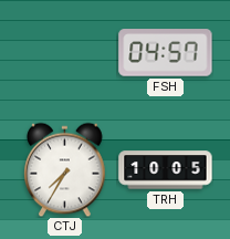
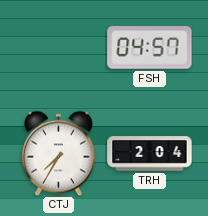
TRH: 10:05 -> 2:04 (150, 154)
